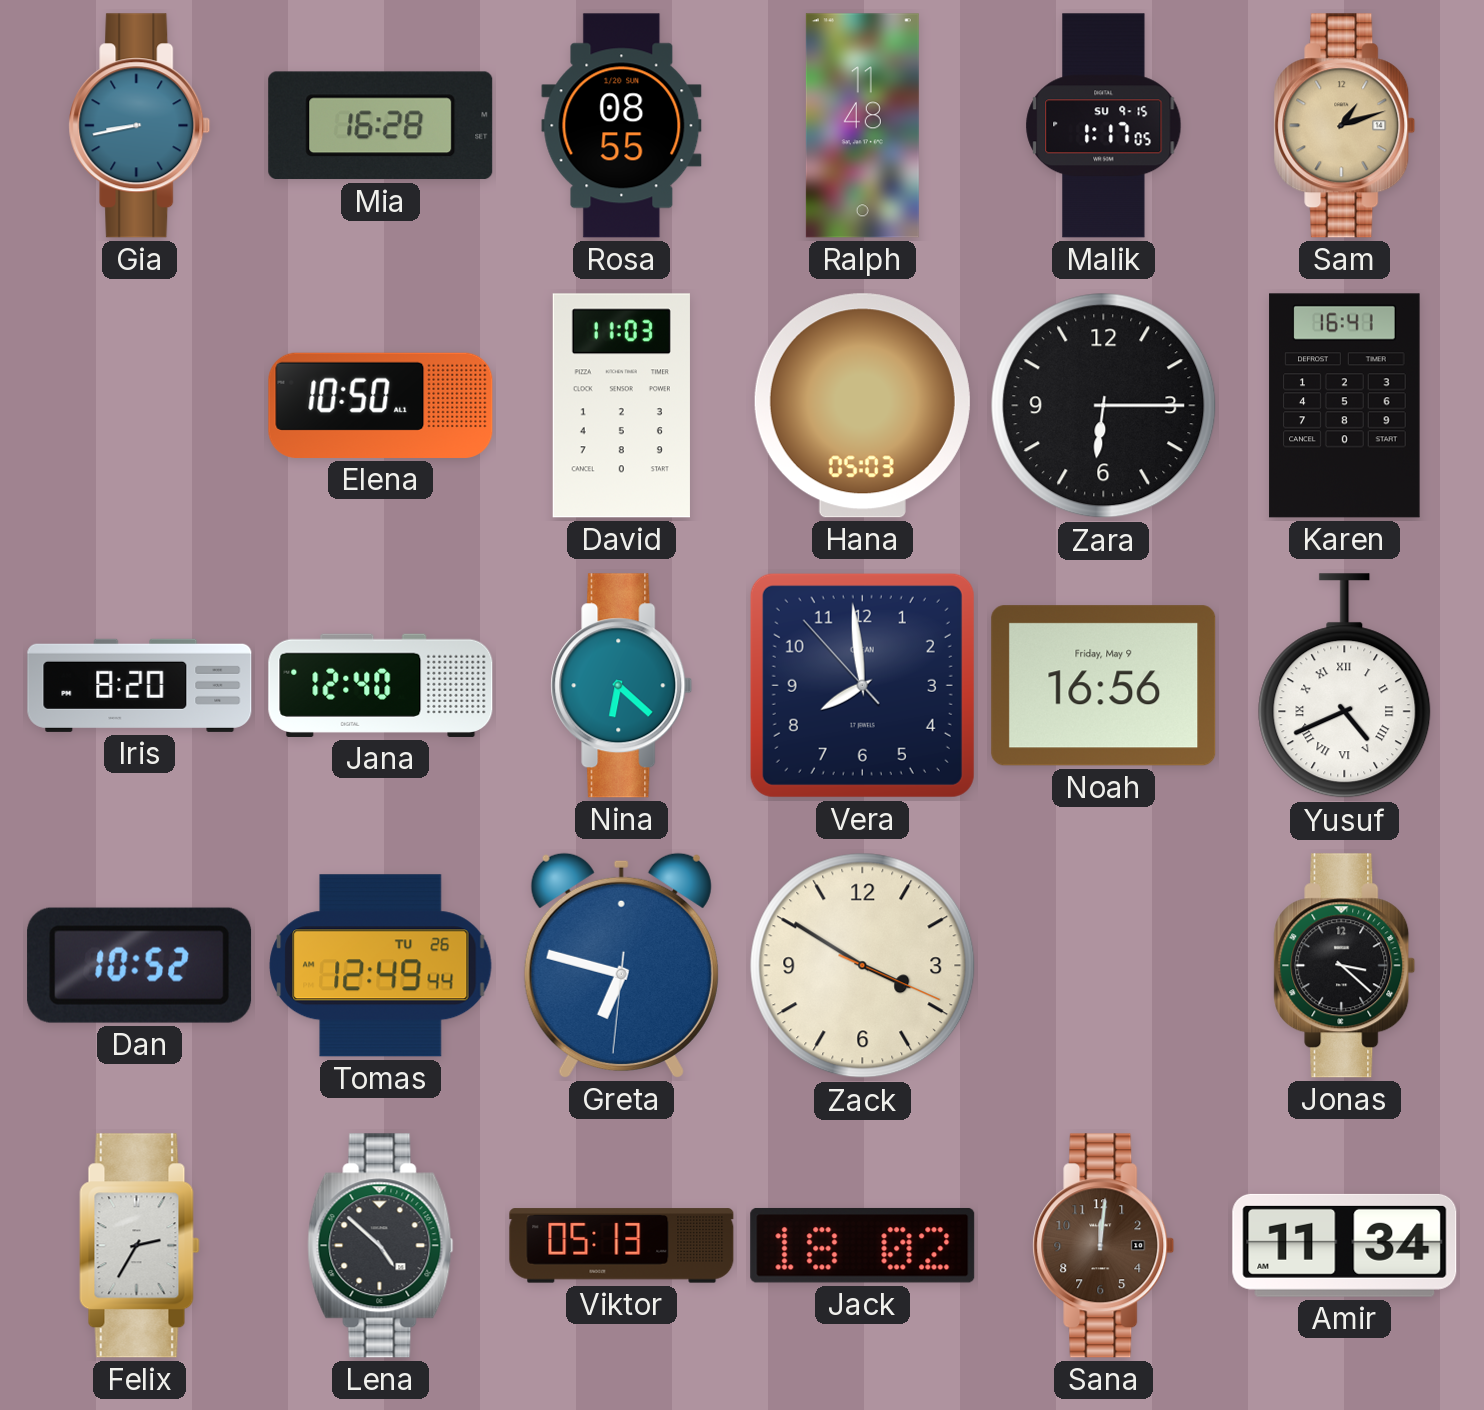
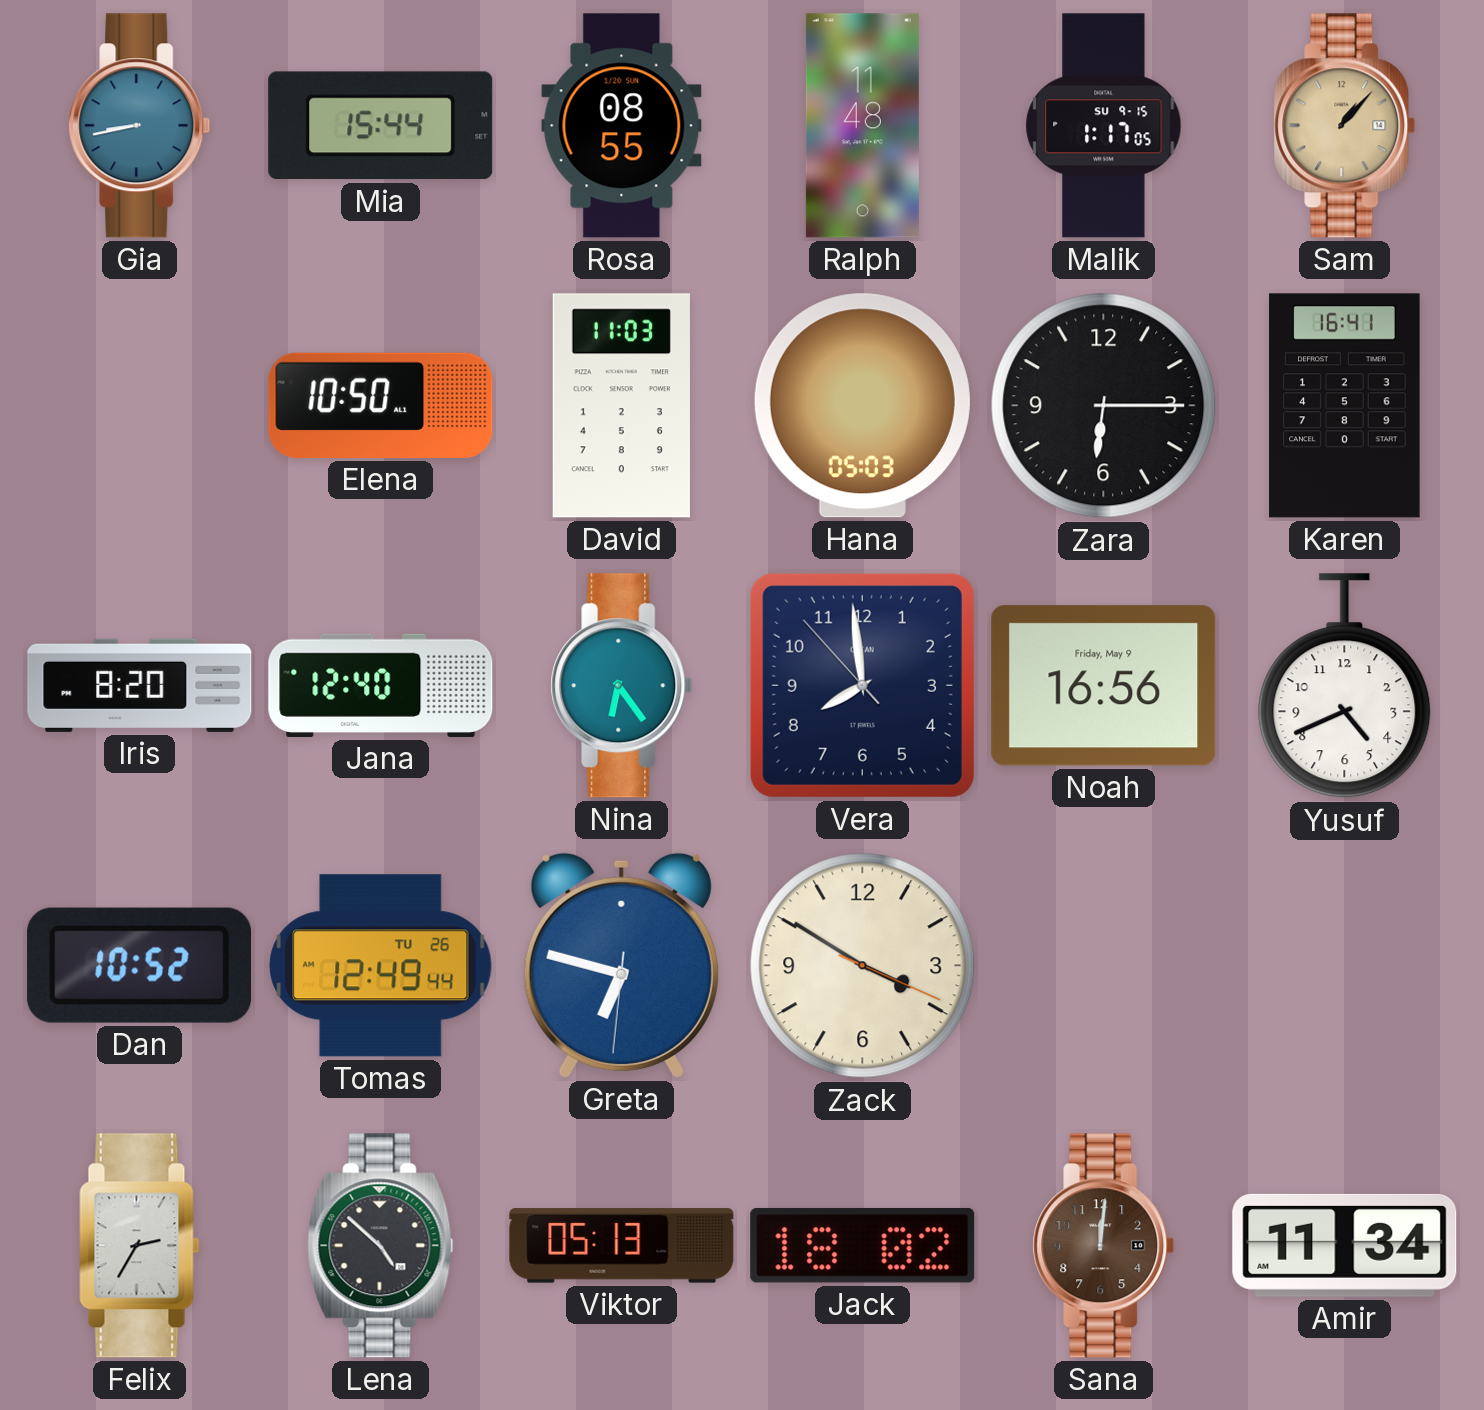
Mia: 16:28 -> 15:44 (381, 126)
Sam: 1:12 -> 1:07 (1345, 126)
Nina: 6:22 -> 6:24 (622, 686)
Yusuf numerals: Roman -> Arabic (1345, 686)
Jonas: 3:22 -> none (1345, 966)
